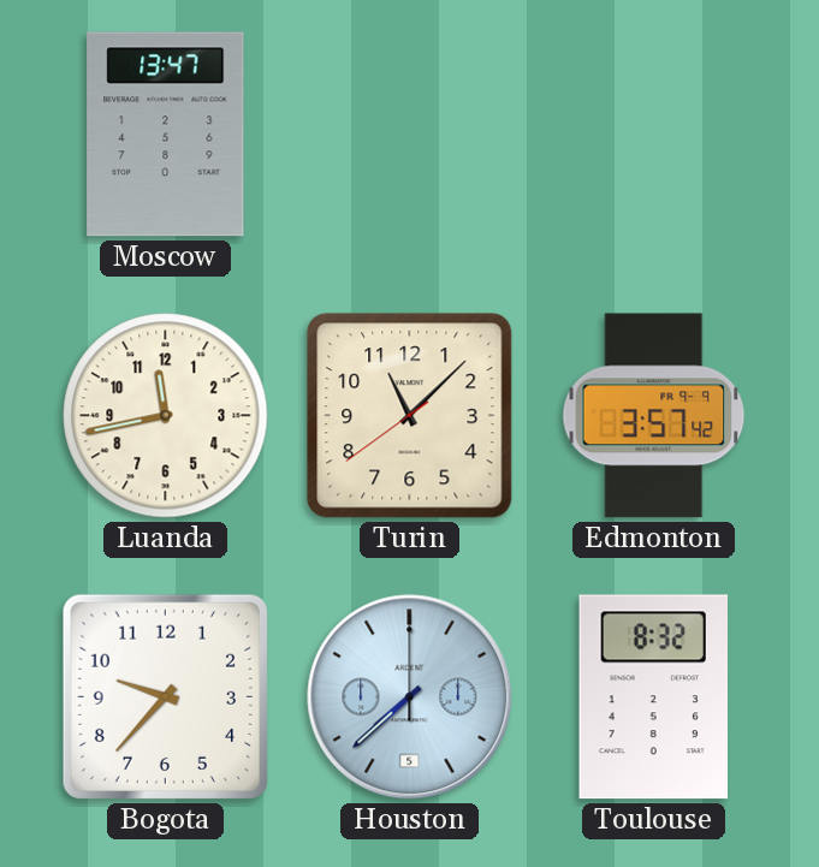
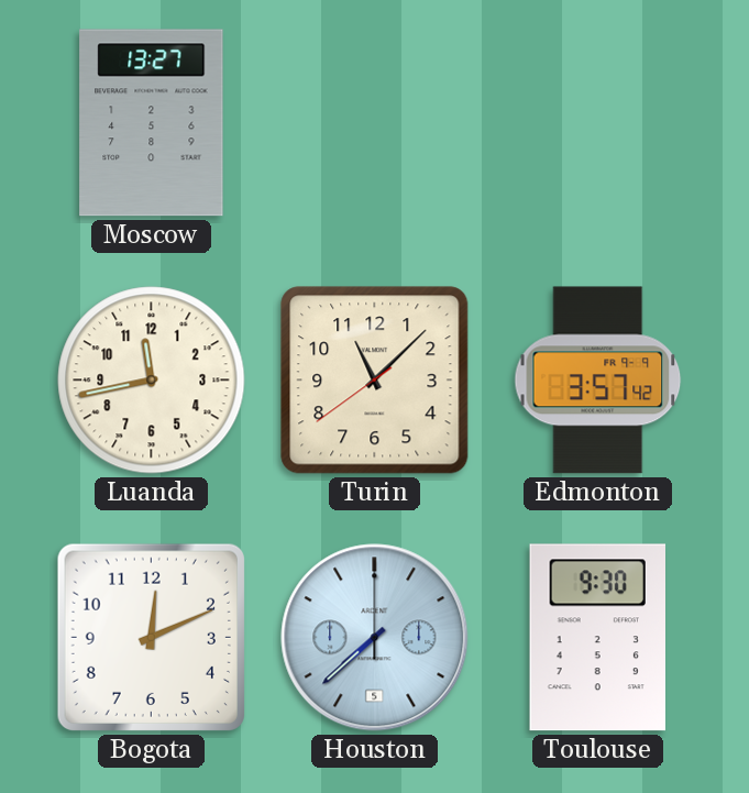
Moscow: 13:47 -> 13:27 (152, 123)
Bogota: 9:37 -> 12:11 (151, 637)
Toulouse: 8:32 -> 9:30 (598, 638)
